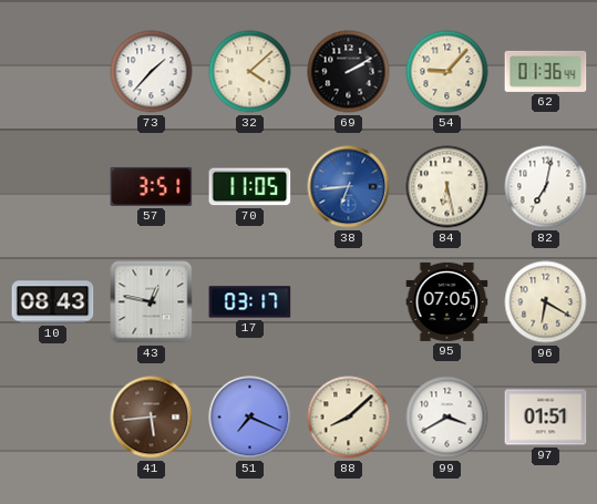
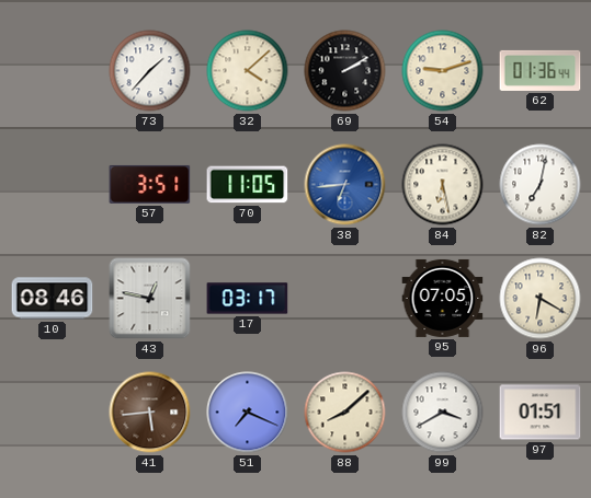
54: 9:07 -> 9:12 (443, 71)
10: 08:43 -> 08:46 (53, 299)
